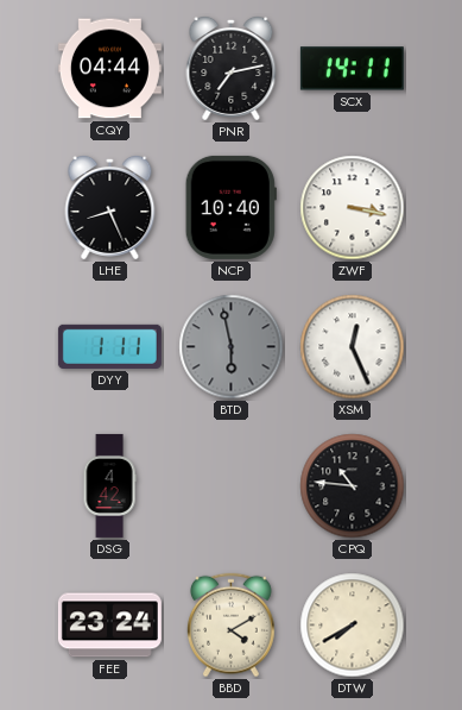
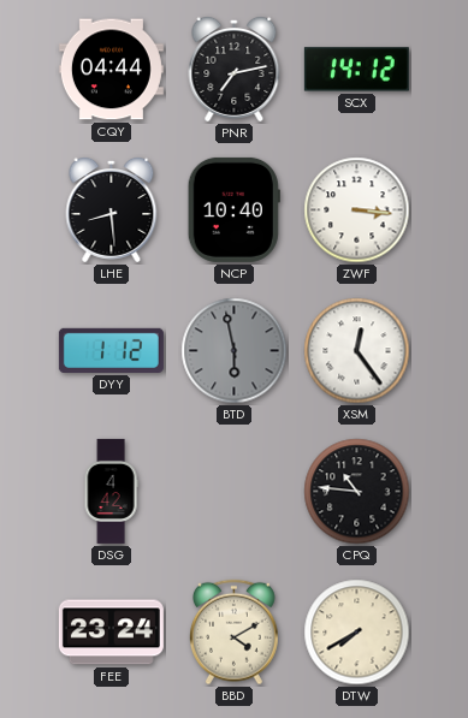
SCX: 14:11 -> 14:12 (356, 70)
LHE: 8:26 -> 8:29 (112, 209)
ZWF: 3:17 -> 3:16 (357, 210)
DYY: 1:11 -> 1:12 (111, 350)
XSM: 12:26 -> 12:24 (357, 351)
